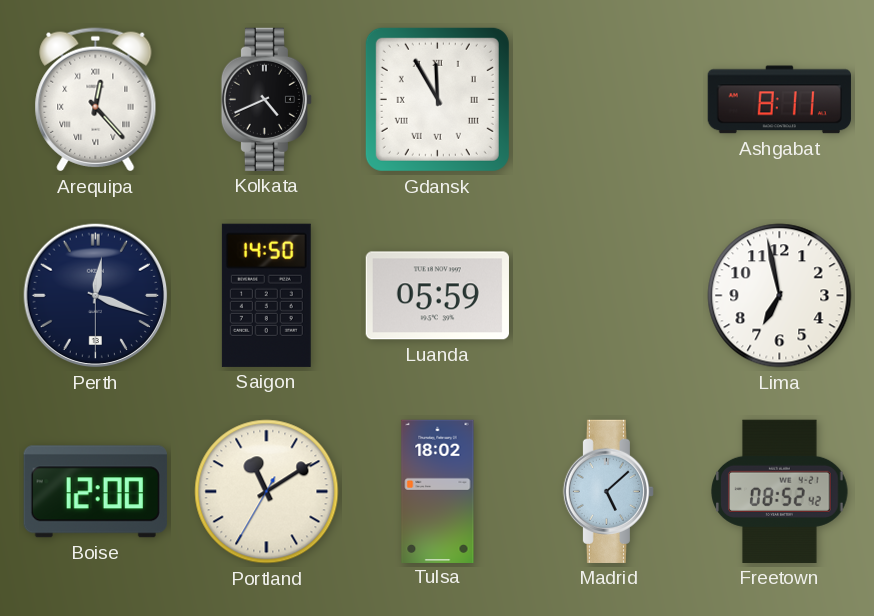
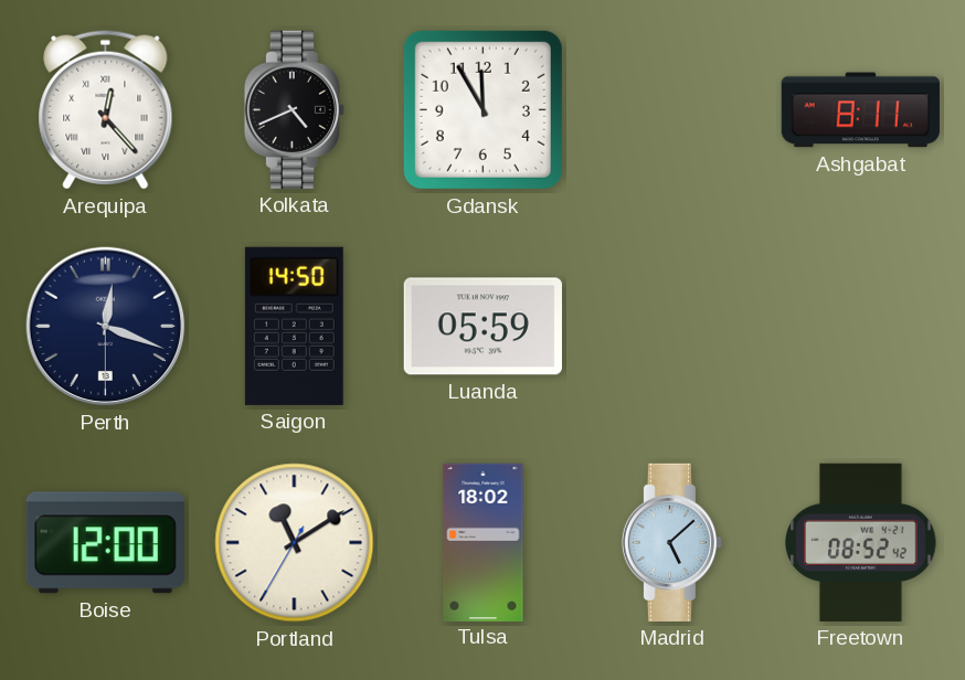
Gdansk numerals: Roman -> Arabic (482, 109)
Lima: 6:58 -> none (780, 296)
